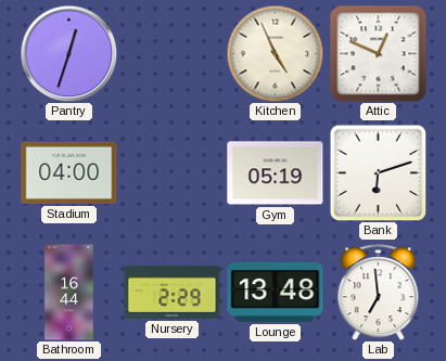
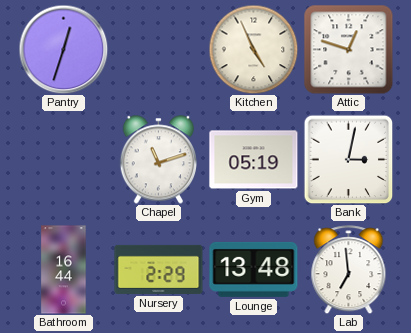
Attic: 12:49 -> 12:48 (349, 50)
Stadium: 04:00 -> none (69, 172)
Chapel: none -> 11:12 (158, 160)
Bank: 6:12 -> 3:02 (348, 159)
